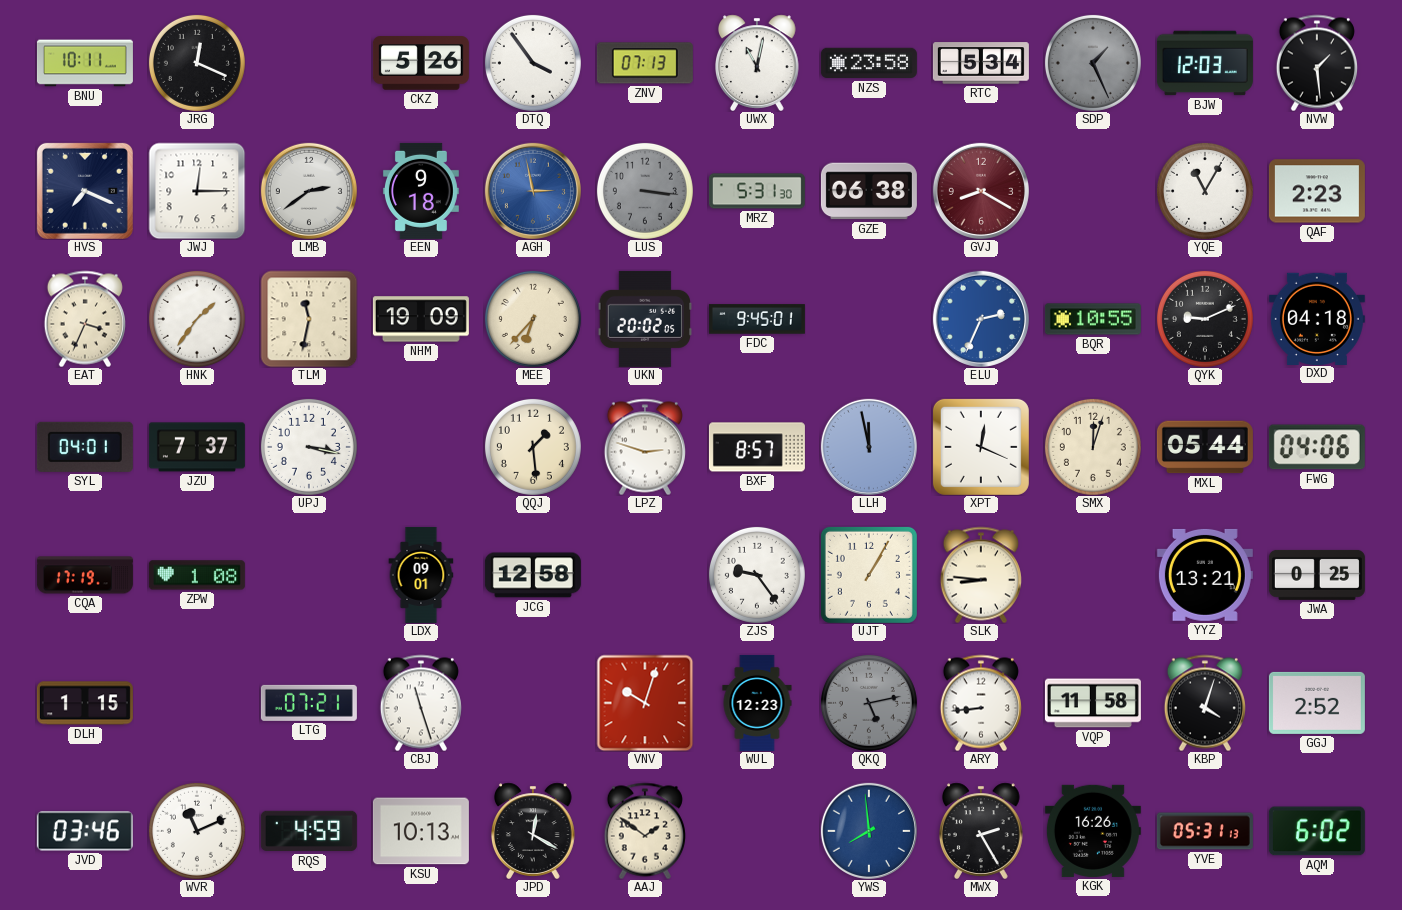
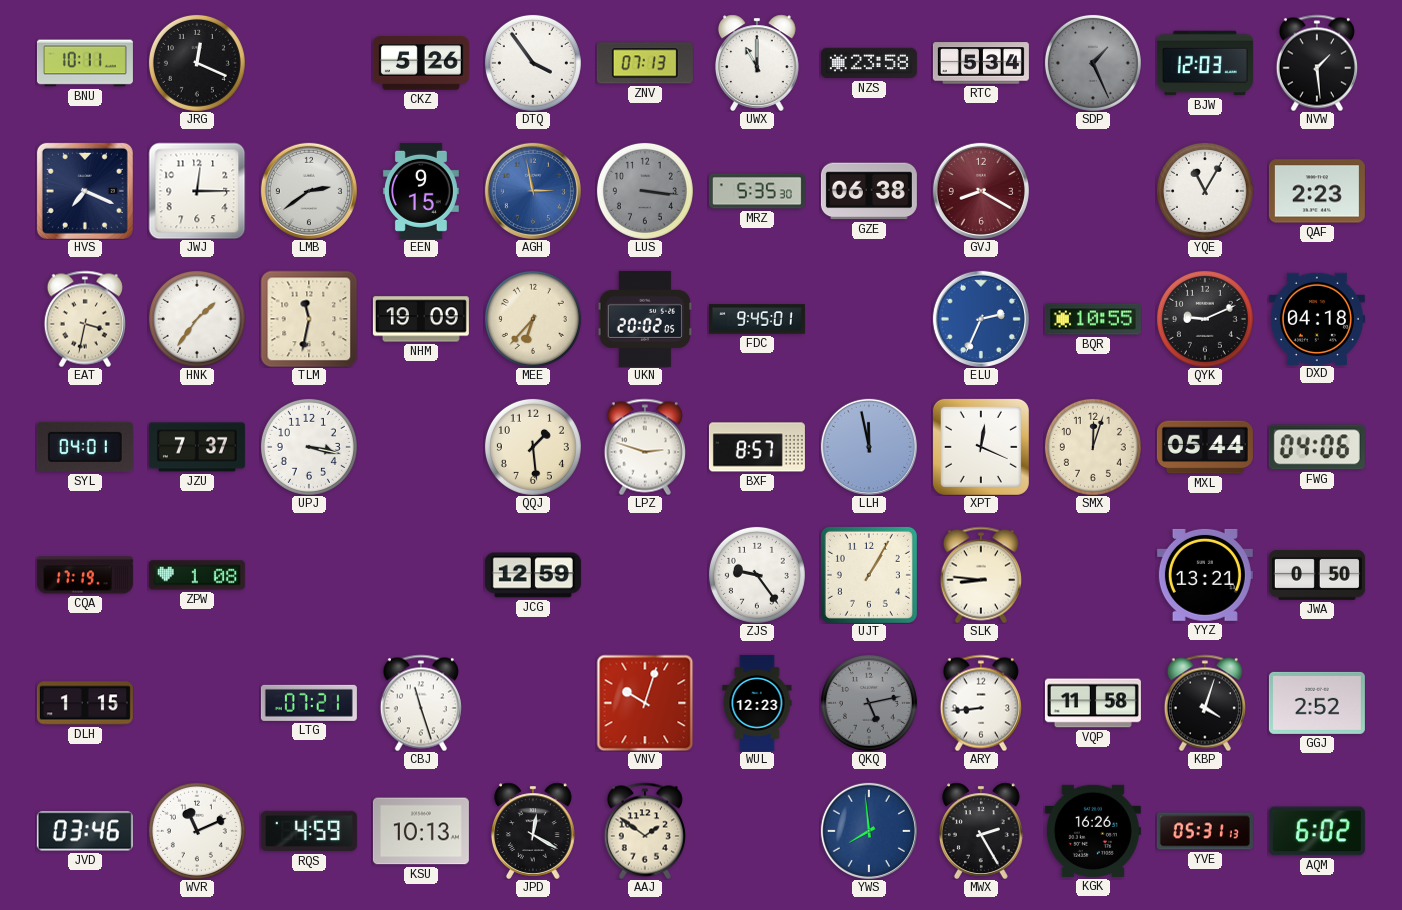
UWX: 11:02 -> 11:00 (758, 63)
EEN: 9:18 -> 9:15 (421, 191)
MRZ: 5:31 -> 5:35 (757, 191)
EAT: 3:34 -> 3:32 (85, 319)
LDX: 09:01 -> none (421, 575)
JCG: 12:58 -> 12:59 (533, 575)
JWA: 0:25 -> 0:50 (1317, 575)
